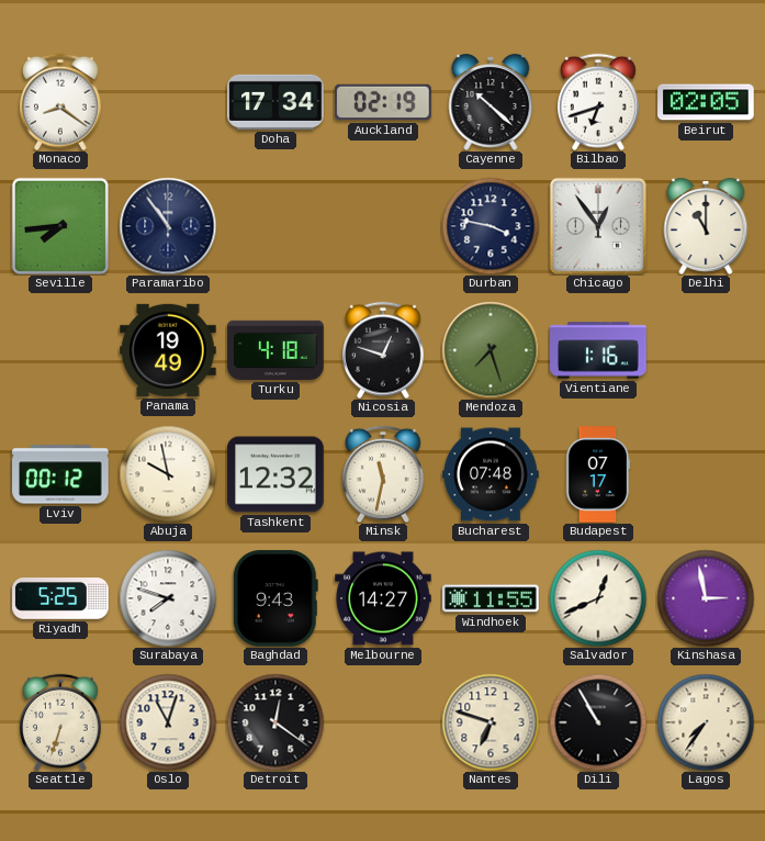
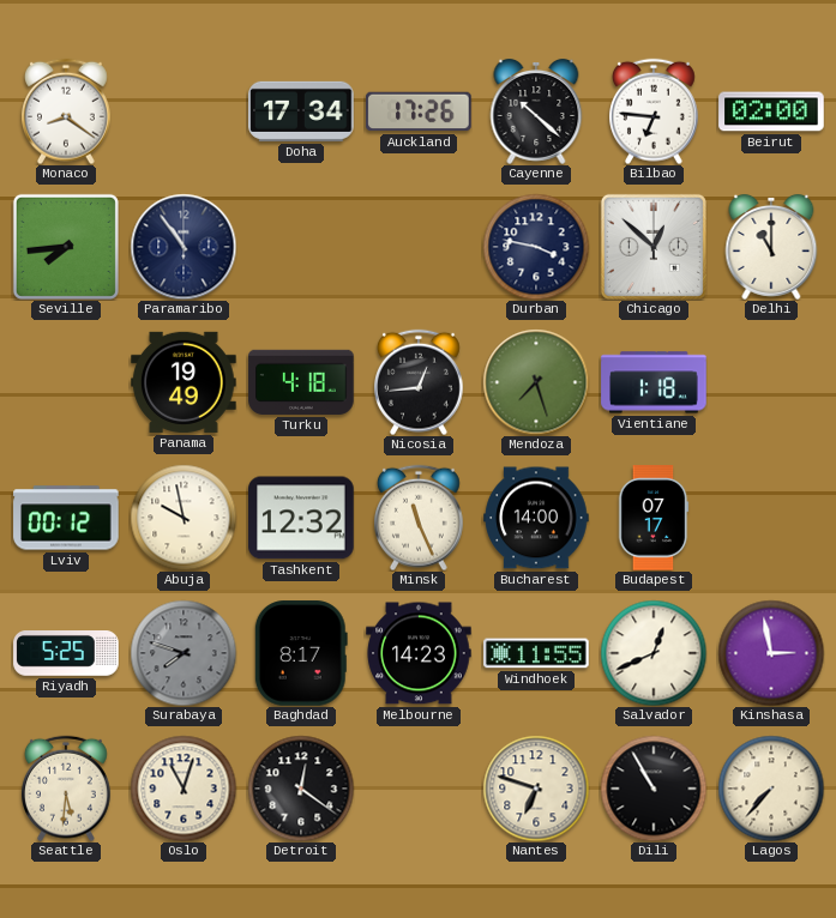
Auckland: 02:19 -> 17:26 (419, 111)
Bilbao: 6:42 -> 6:46 (655, 111)
Beirut: 02:05 -> 02:00 (771, 111)
Chicago: 12:54 -> 12:52 (654, 247)
Nicosia: 12:48 -> 12:44 (420, 382)
Vientiane: 1:16 -> 1:18 (654, 382)
Minsk: 11:32 -> 11:26 (420, 518)
Bucharest: 07:48 -> 14:00 (536, 518)
Surabaya dial: white -> grey (184, 653)
Baghdad: 9:43 -> 8:17 (301, 653)
Melbourne: 14:27 -> 14:23 (419, 653)
Seattle: 6:33 -> 5:31 (67, 789)
Lagos: 7:36 -> 7:37 (771, 789)
